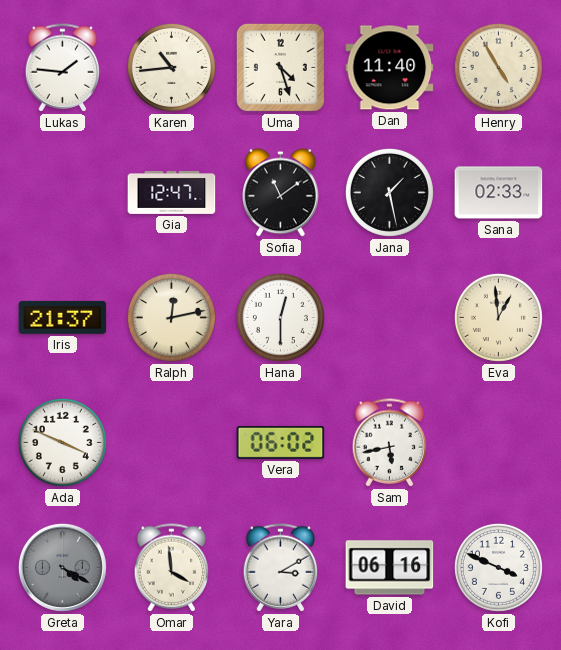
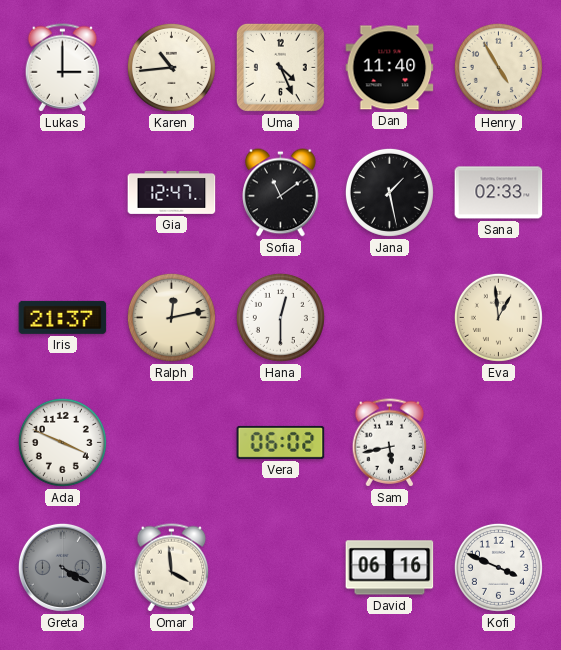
Lukas: 1:46 -> 3:00 (63, 68)
Uma: 4:27 -> 4:26 (280, 67)
Yara: 3:10 -> none (281, 568)
